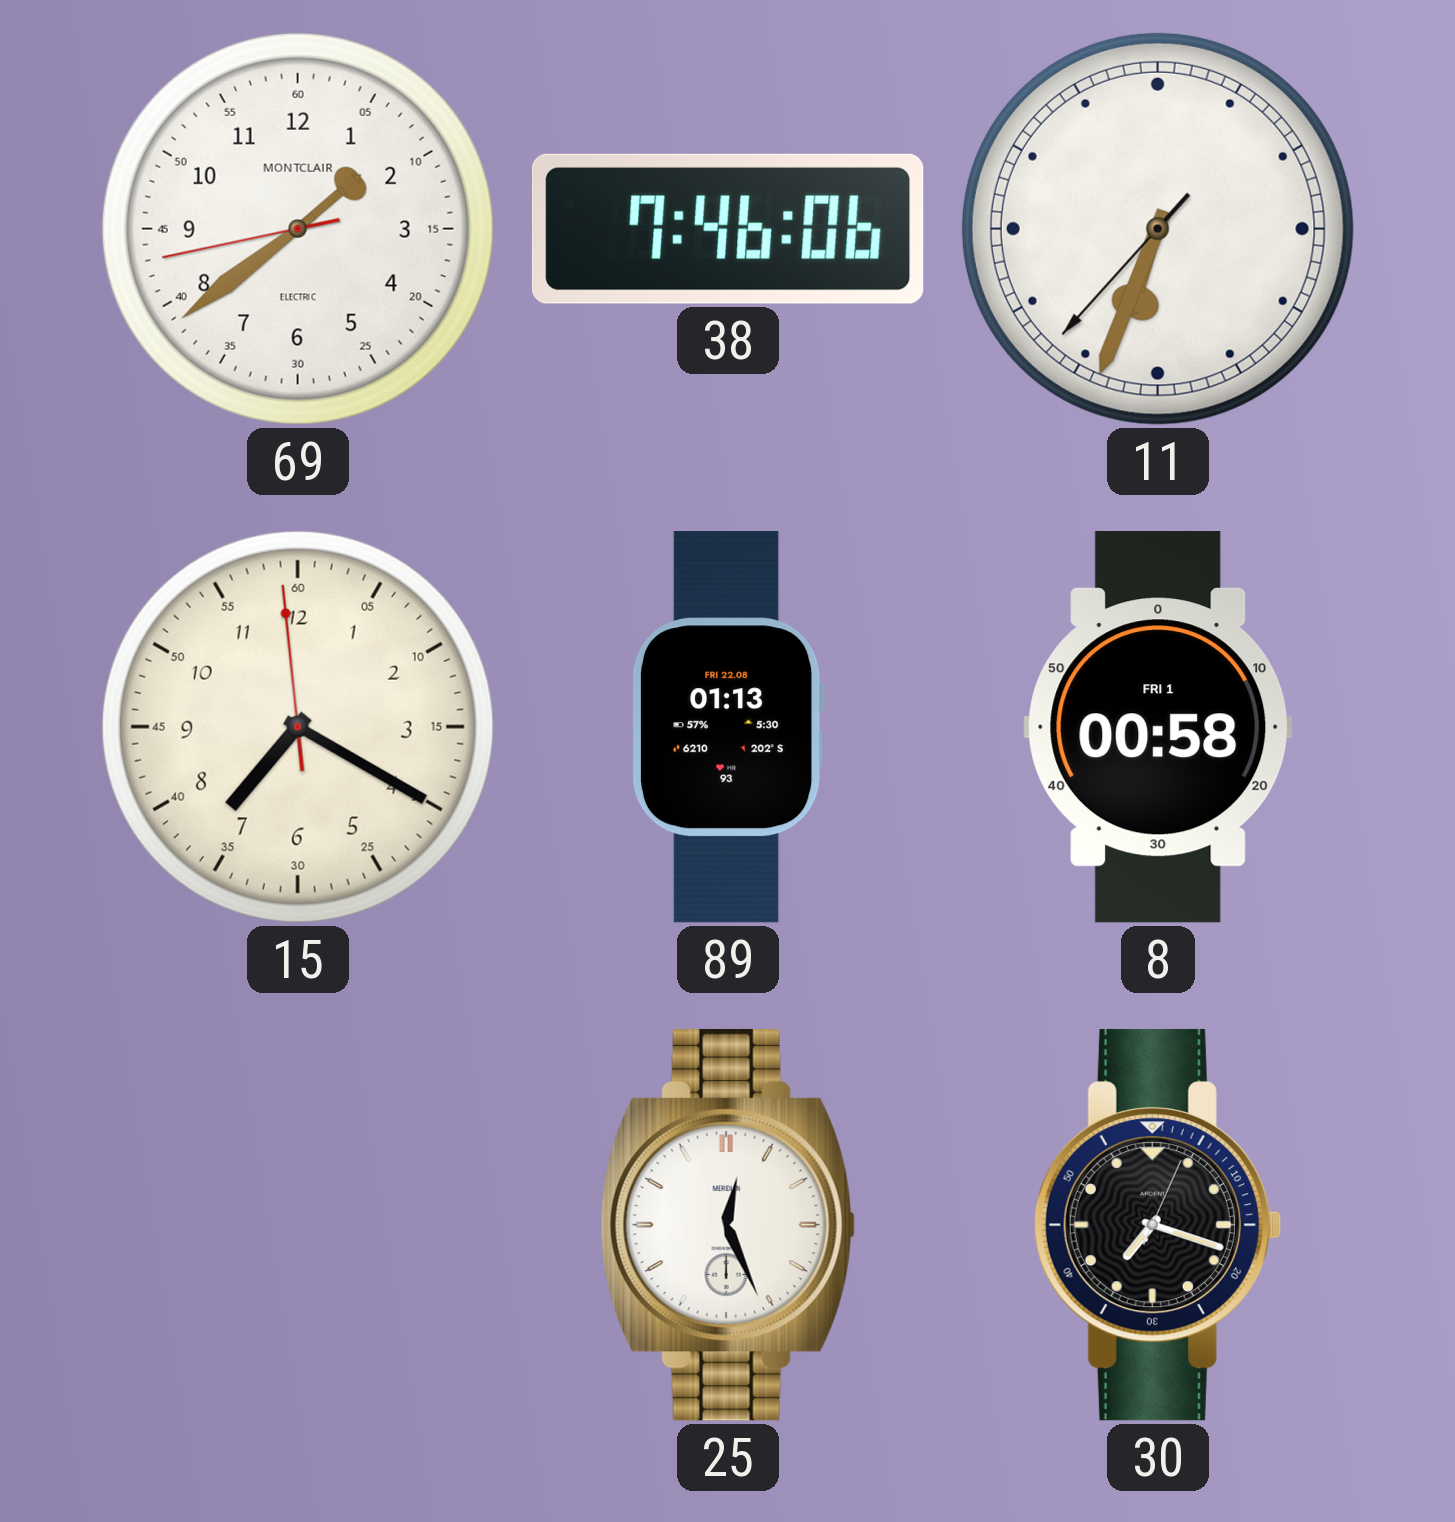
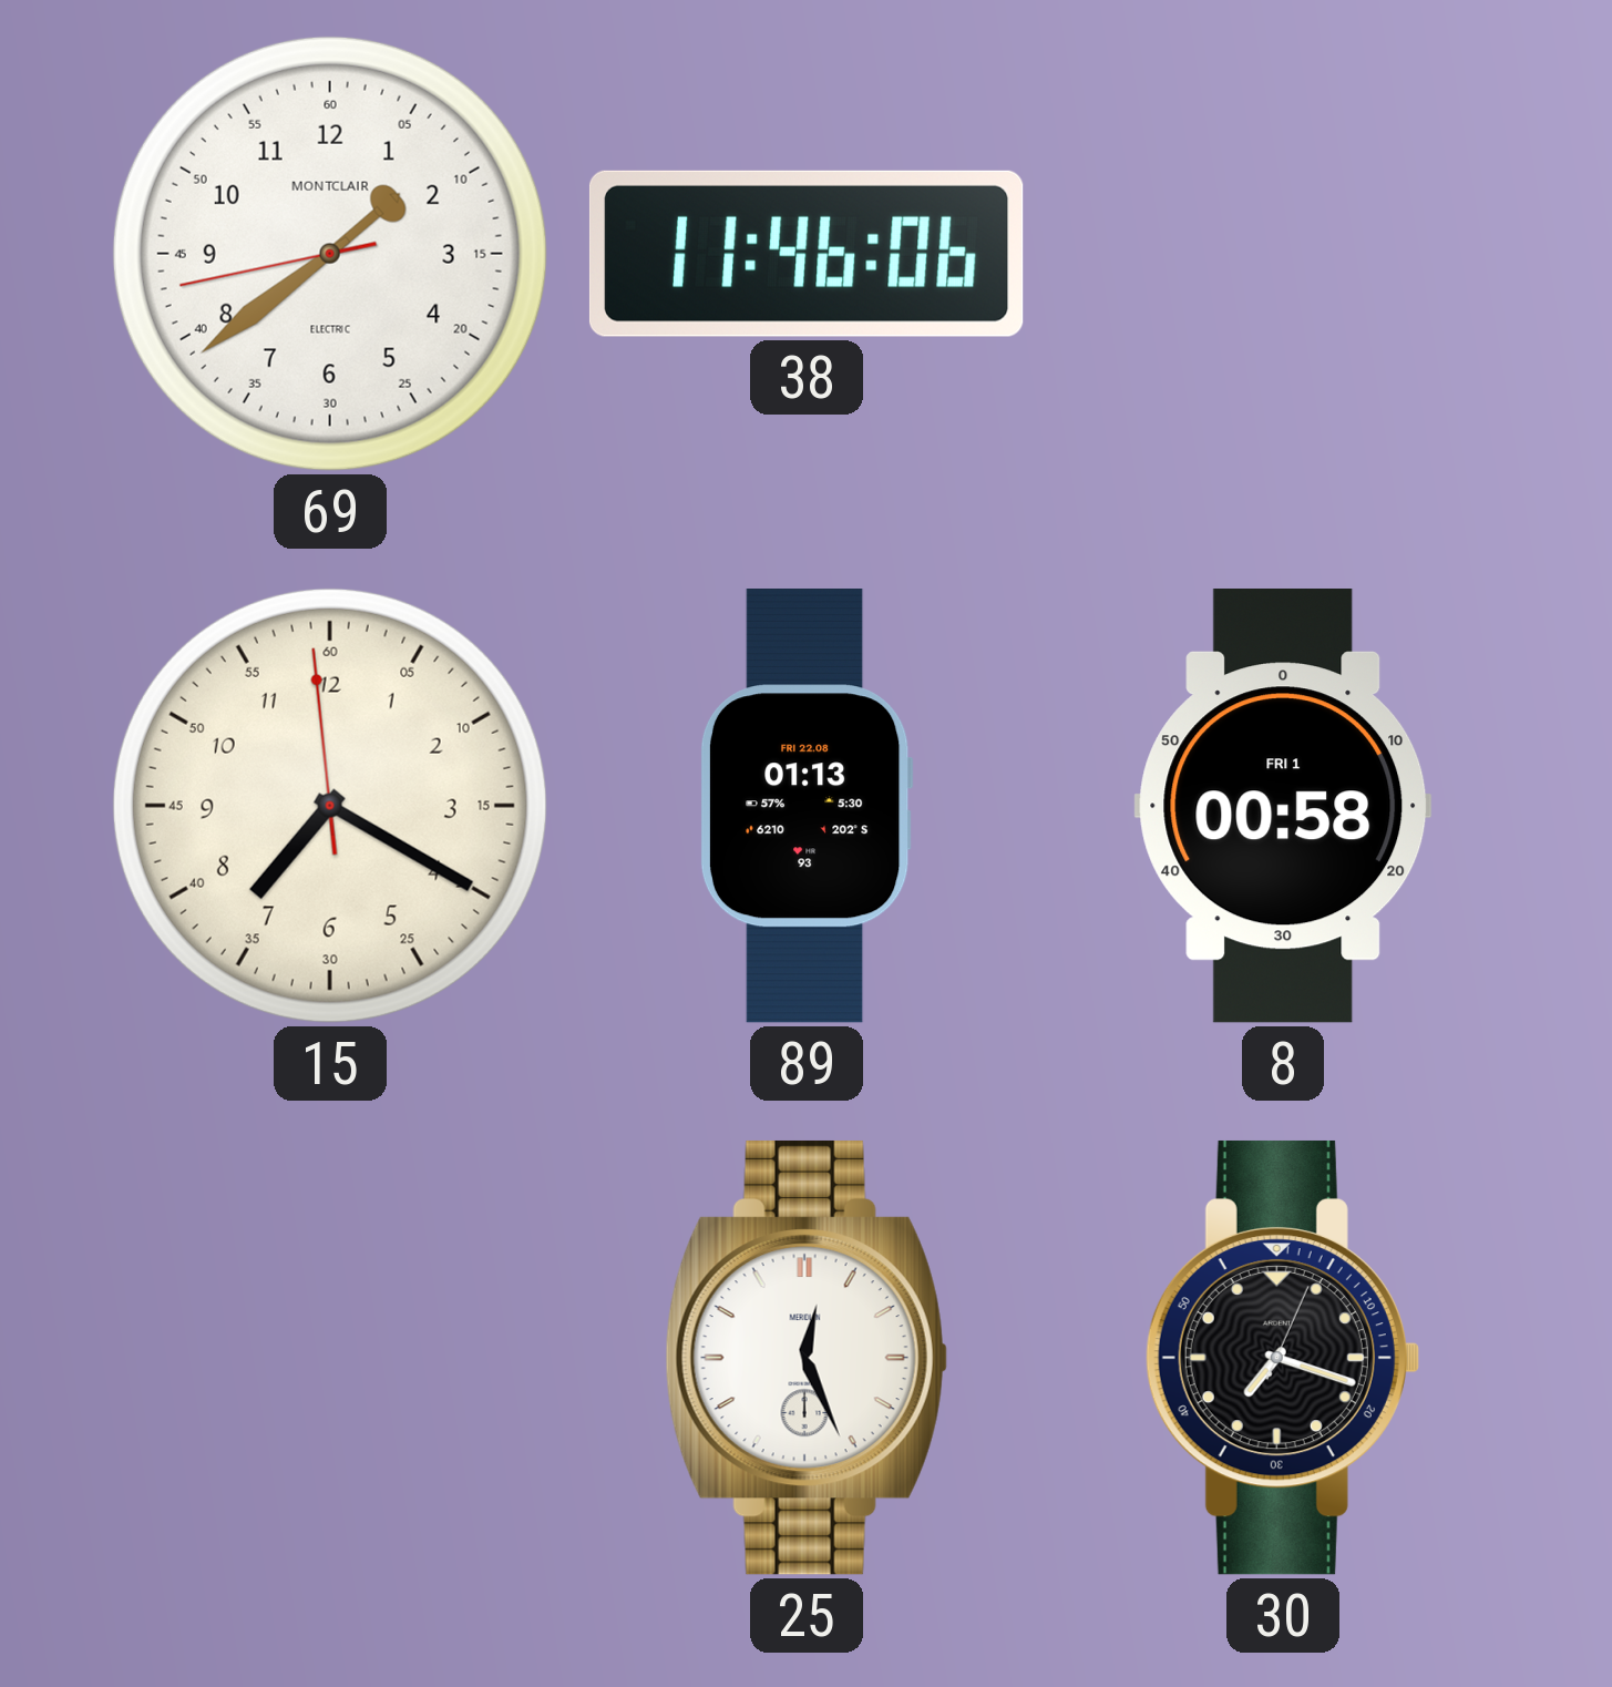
38: 7:46 -> 11:46 (807, 254)
11: 6:33 -> none (1158, 229)
